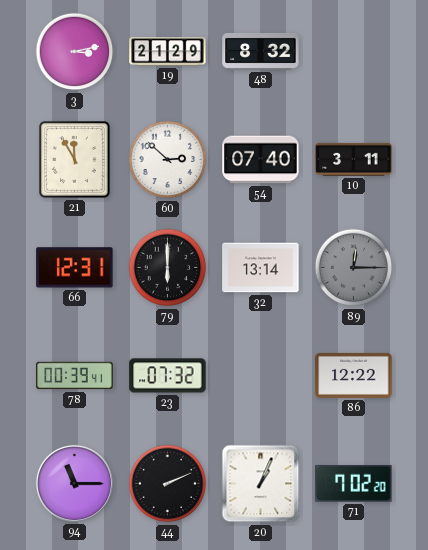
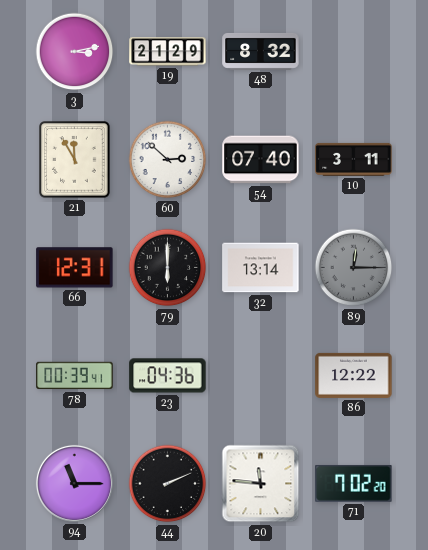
23: 07:32 -> 04:36 (168, 376)
20: 1:04 -> 11:46 (261, 484)
